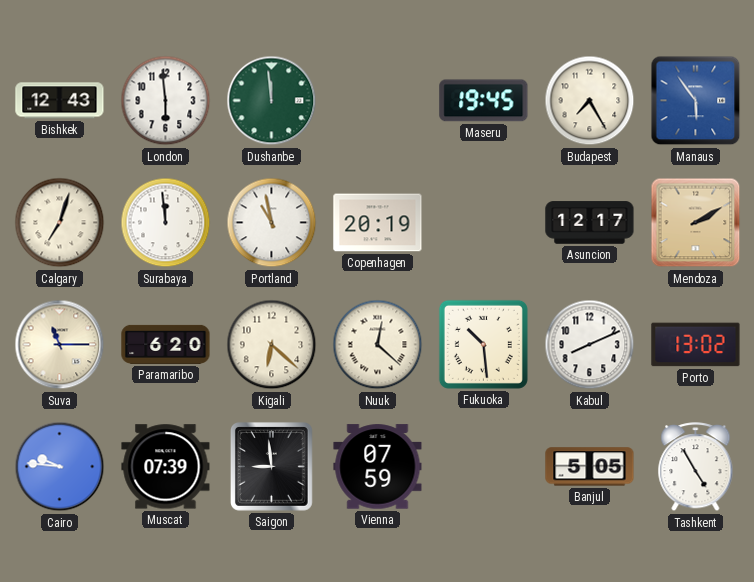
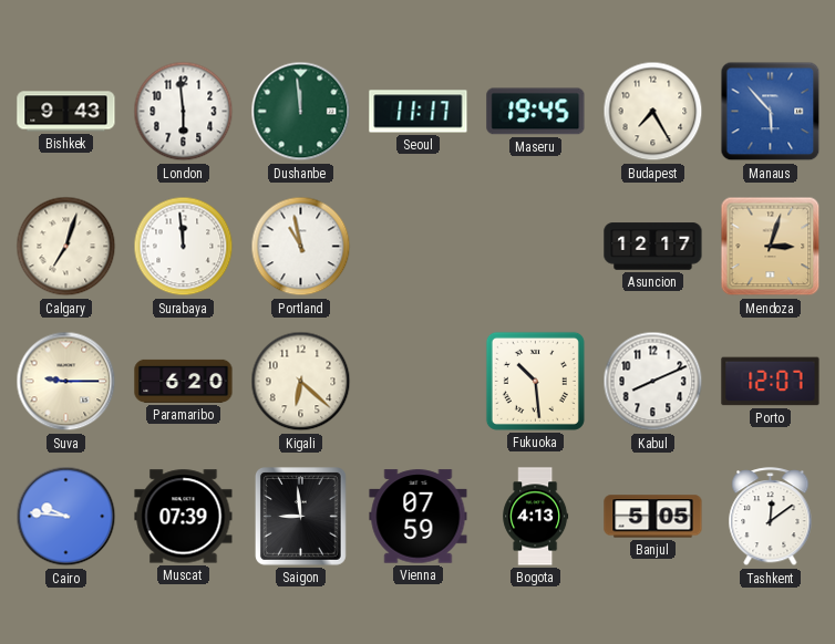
Bishkek: 12:43 -> 9:43 (66, 112)
Seoul: none -> 11:17 (419, 112)
Manaus: 5:54 -> 5:53 (771, 112)
Copenhagen: 20:19 -> none (378, 223)
Mendoza: 2:10 -> 3:03 (771, 247)
Suva: 11:15 -> 9:15 (66, 382)
Nuuk: 12:22 -> none (378, 345)
Porto: 13:02 -> 12:07 (771, 382)
Bogota: none -> 4:13 (536, 517)
Tashkent: 4:55 -> 12:09 (771, 517)
